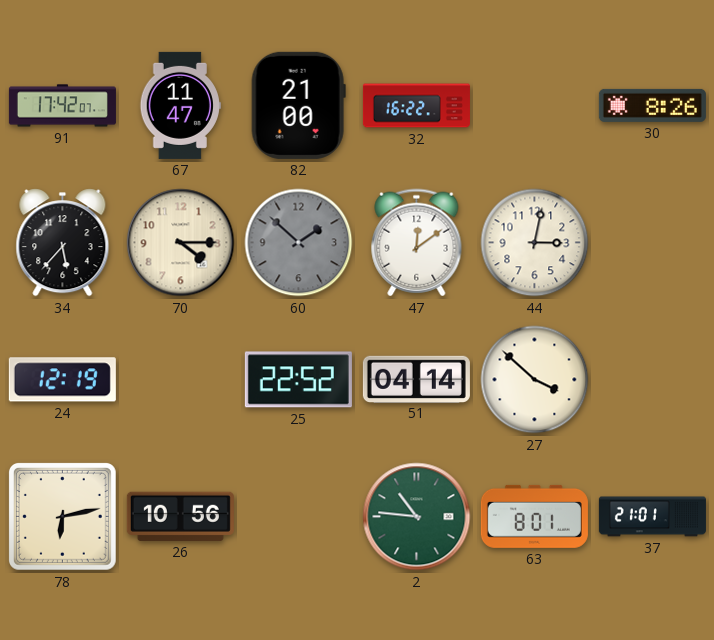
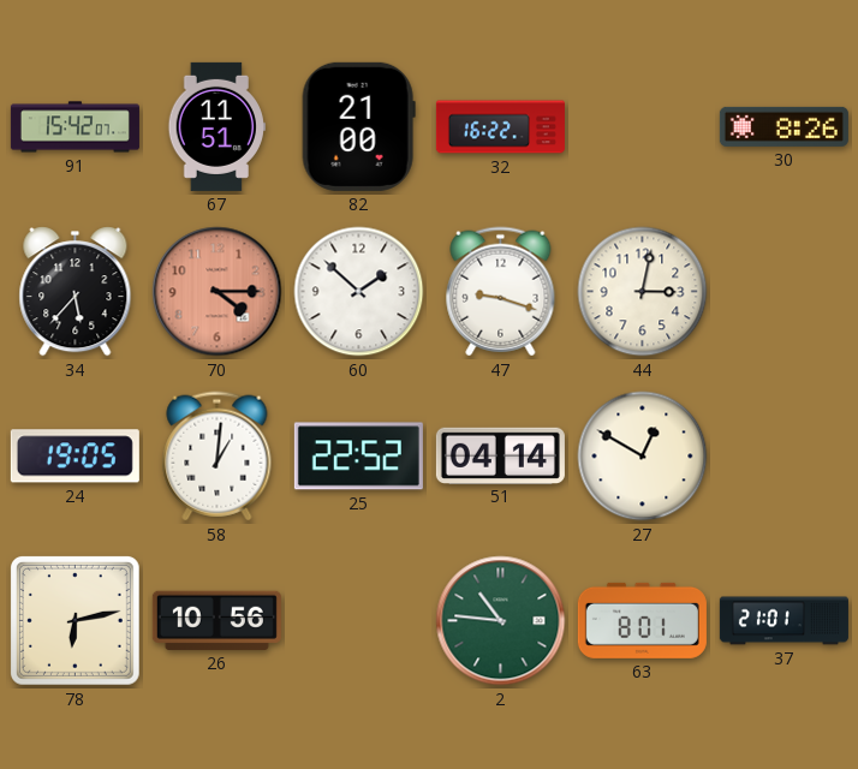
91: 17:42 -> 15:42 (75, 127)
67: 11:47 -> 11:51 (216, 126)
70 dial: cream -> salmon (218, 292)
60 dial: grey -> white (359, 292)
47: 12:09 -> 9:18 (501, 292)
24: 12:19 -> 19:05 (75, 457)
58: none -> 1:01 (218, 457)
27: 3:52 -> 12:50 (643, 457)
